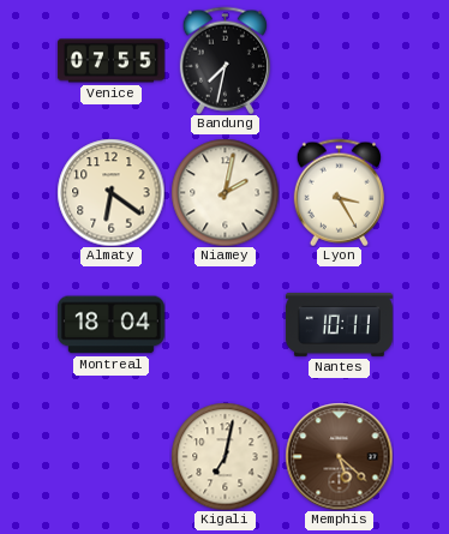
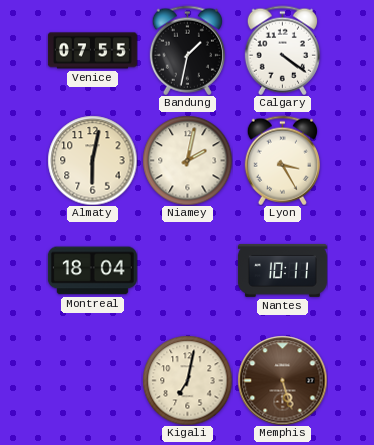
Bandung: 7:32 -> 1:32 (187, 50)
Calgary: none -> 4:21 (282, 50)
Almaty: 6:21 -> 6:02 (92, 160)
Memphis: 5:22 -> 5:27 (282, 380)
